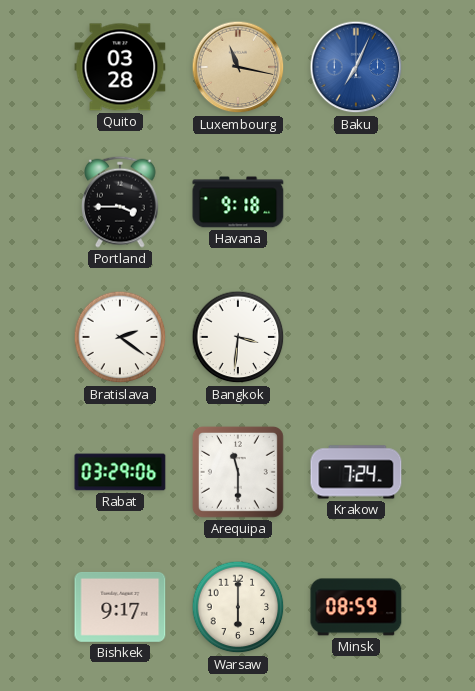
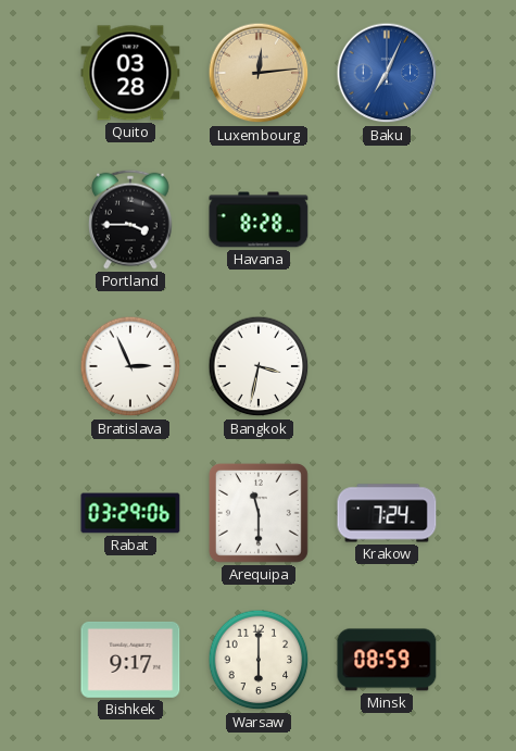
Luxembourg: 11:17 -> 12:14 (259, 73)
Havana: 9:18 -> 8:28 (259, 220)
Bratislava: 2:21 -> 2:56 (130, 366)
Bangkok: 3:31 -> 3:32 (259, 366)
